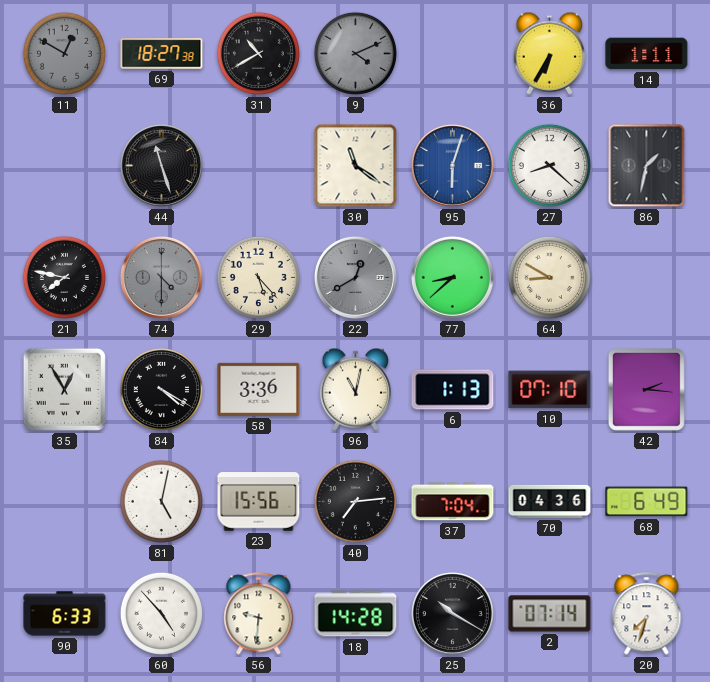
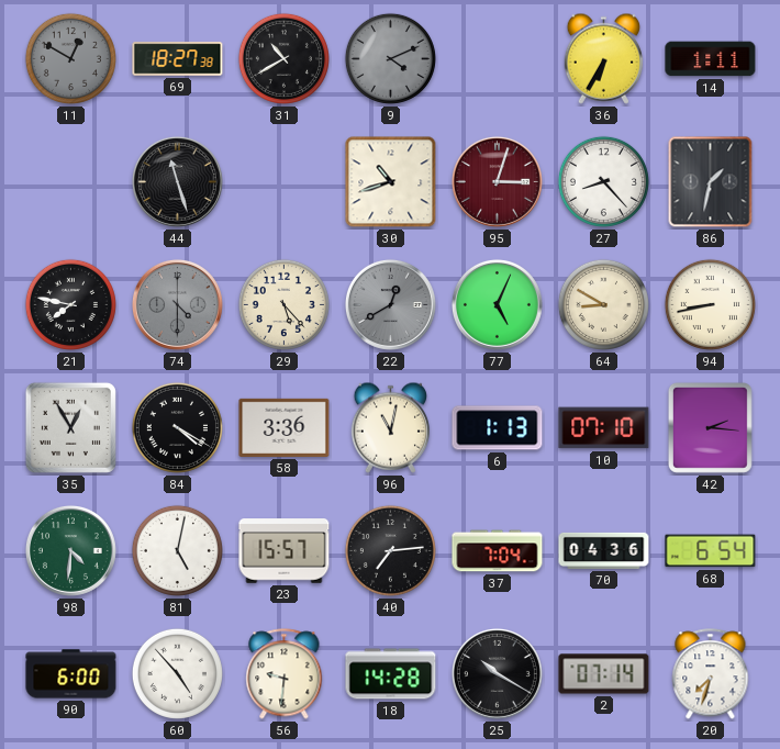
30: 11:21 -> 10:42 (391, 182)
95: 6:03 -> 3:03 (497, 181)
95 dial: blue -> burgundy (497, 181)
27: 8:22 -> 8:23 (603, 181)
77: 8:38 -> 5:04 (497, 304)
94: none -> 8:43 (710, 304)
98: none -> 4:31 (70, 550)
23: 15:56 -> 15:57 (285, 551)
68: 6:49 -> 6:54 (711, 551)
90: 6:33 -> 6:00 (71, 674)
